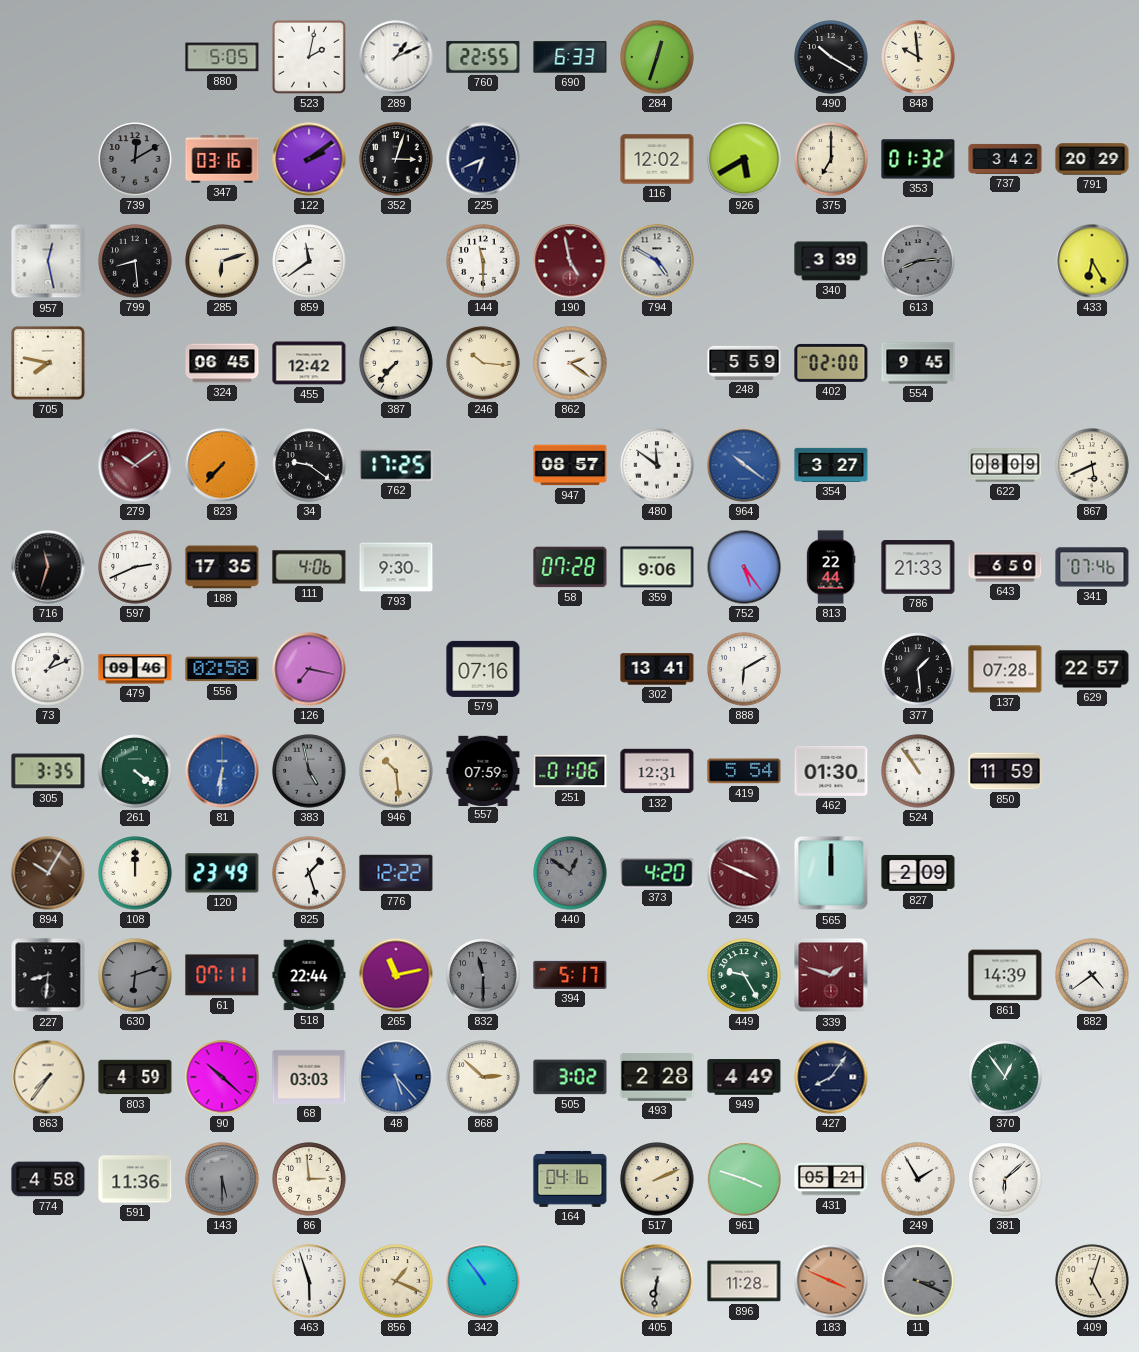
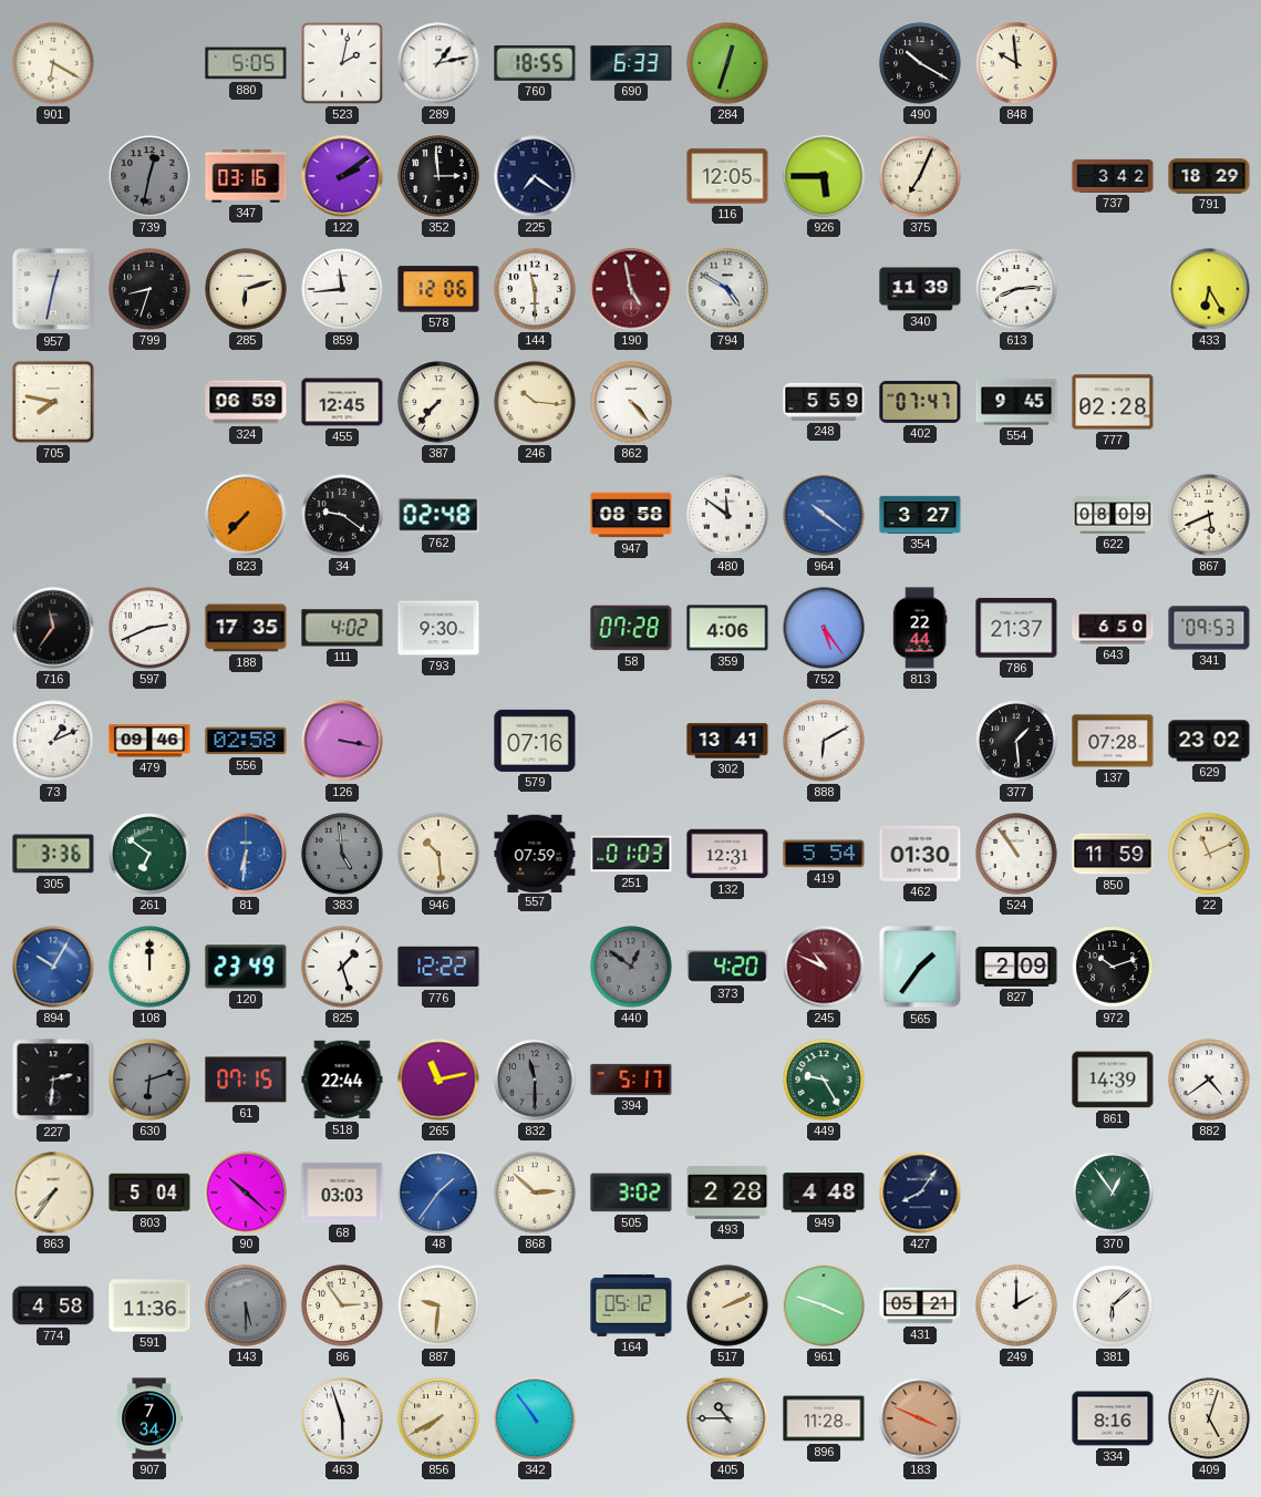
901: none -> 6:20 (53, 63)
289: 1:11 -> 1:13 (438, 63)
760: 22:55 -> 18:55 (535, 63)
739: 12:10 -> 12:32 (149, 176)
352: 3:03 -> 2:59 (438, 176)
225: 6:41 -> 7:21 (535, 176)
116: 12:02 -> 12:05 (727, 176)
926: 5:40 -> 5:45 (824, 176)
375: 7:00 -> 7:04 (920, 176)
353: 01:32 -> none (918, 159)
791: 20:29 -> 18:29 (1209, 176)
957: 12:28 -> 12:32 (53, 289)
799: 8:29 -> 8:33 (149, 289)
859: 11:39 -> 11:44 (342, 289)
578: none -> 12:06 (438, 289)
340: 3:39 -> 11:39 (920, 289)
613 dial: grey -> white (1016, 289)
324: 06:45 -> 06:59 (246, 402)
455: 12:42 -> 12:45 (342, 402)
862: 2:21 -> 4:23 (631, 402)
402: 02:00 -> 07:47 (920, 402)
777: none -> 02:28 (1113, 402)
279: 10:09 -> none (135, 465)
762: 17:25 -> 02:48 (438, 515)
947: 08:57 -> 08:58 (631, 515)
716: 11:33 -> 11:36 (53, 628)
111: 4:06 -> 4:02 (342, 628)
359: 9:06 -> 4:06 (727, 628)
786: 21:33 -> 21:37 (1016, 628)
341: 07:46 -> 09:53 (1209, 628)
126: 7:17 -> 3:17 (342, 741)
629: 22:57 -> 23:02 (1209, 741)
305: 3:35 -> 3:36 (53, 854)
261: 4:21 -> 6:51 (149, 854)
383: 4:58 -> 4:59 (342, 854)
251: 01:06 -> 01:03 (631, 854)
22: none -> 11:11 (1209, 854)
894 dial: brown -> blue (53, 967)
245: 3:49 -> 10:49 (824, 967)
565: 12:00 -> 1:36 (920, 967)
972: none -> 10:12 (1113, 967)
227: 8:31 -> 2:31 (53, 1080)
61: 07:11 -> 07:15 (246, 1080)
339: 1:48 -> none (831, 975)
803: 4:59 -> 5:04 (149, 1193)
48: 5:23 -> 1:36 (438, 1193)
949: 4:49 -> 4:48 (824, 1193)
86: 2:59 -> 2:54 (342, 1305)
887: none -> 9:31 (438, 1305)
164: 04:16 -> 05:12 (631, 1305)
249: 1:55 -> 2:00 (1016, 1305)
907: none -> 7:34 (149, 1418)
856: 1:19 -> 7:40 (438, 1418)
405: 6:31 -> 10:45 (727, 1418)
11: 3:19 -> none (918, 1281)
334: none -> 8:16 (1113, 1418)
